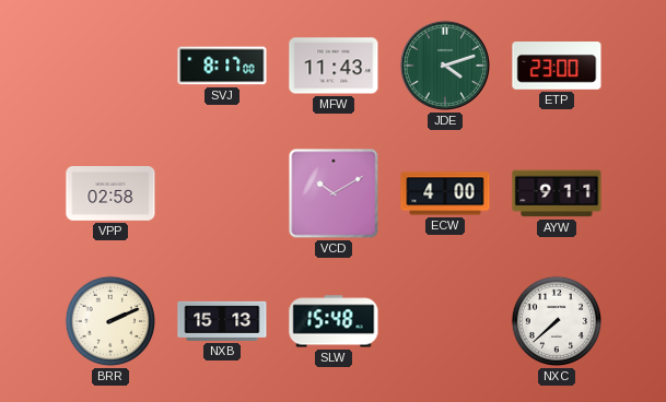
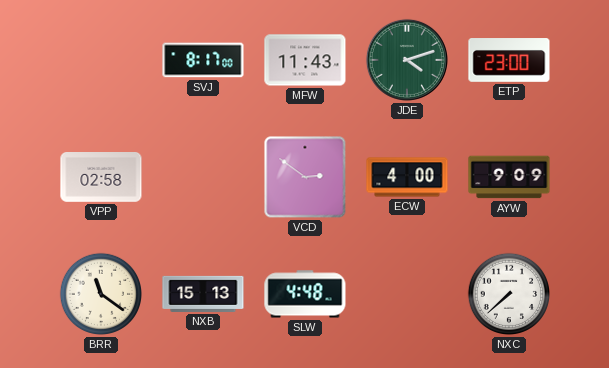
VCD: 10:10 -> 2:51 (305, 177)
AYW: 9:11 -> 9:09 (509, 177)
BRR: 2:11 -> 11:21 (101, 294)
SLW: 15:48 -> 4:48 (305, 294)
